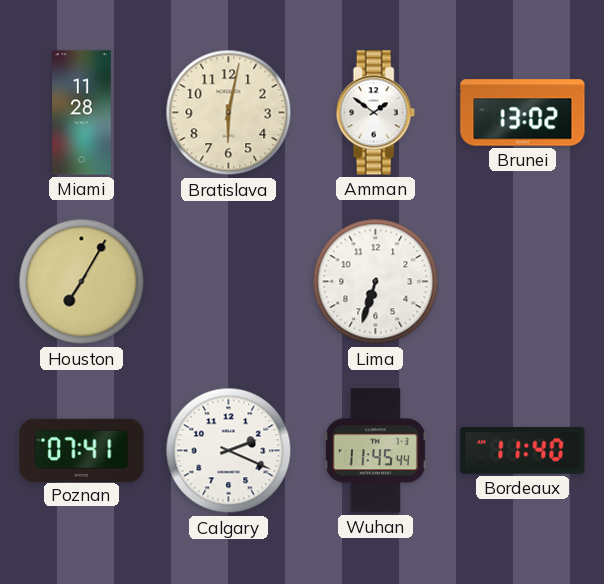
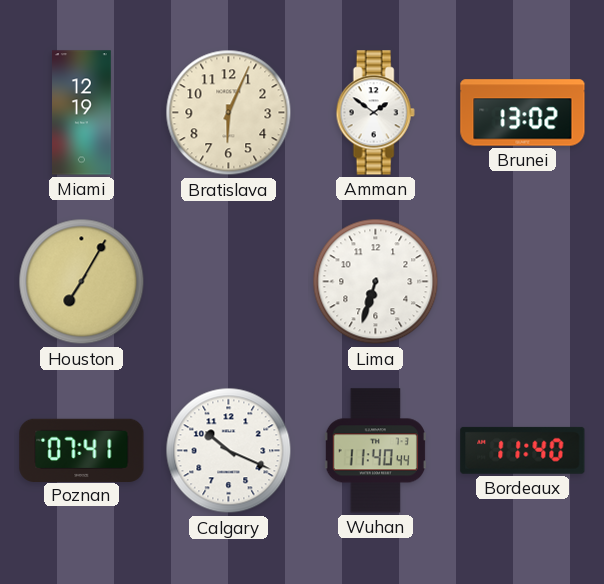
Miami: 11:28 -> 12:19 (82, 113)
Bratislava: 6:02 -> 6:04 (229, 113)
Calgary: 2:19 -> 10:19 (229, 451)
Wuhan: 11:45 -> 11:40 (375, 451)
